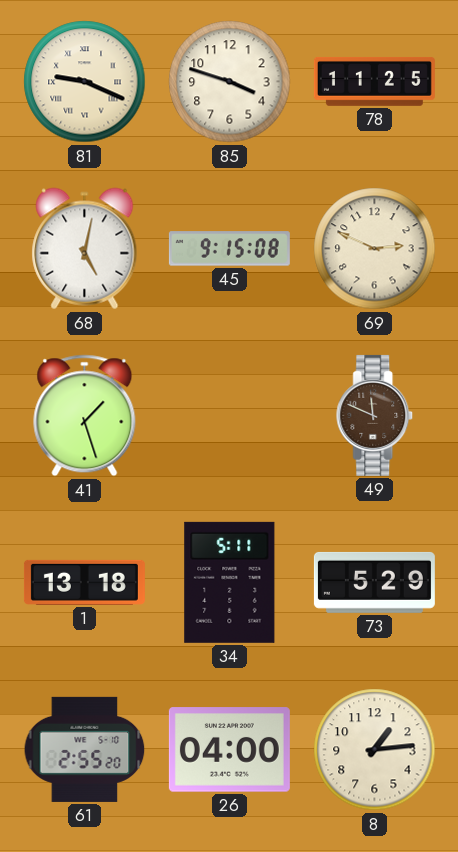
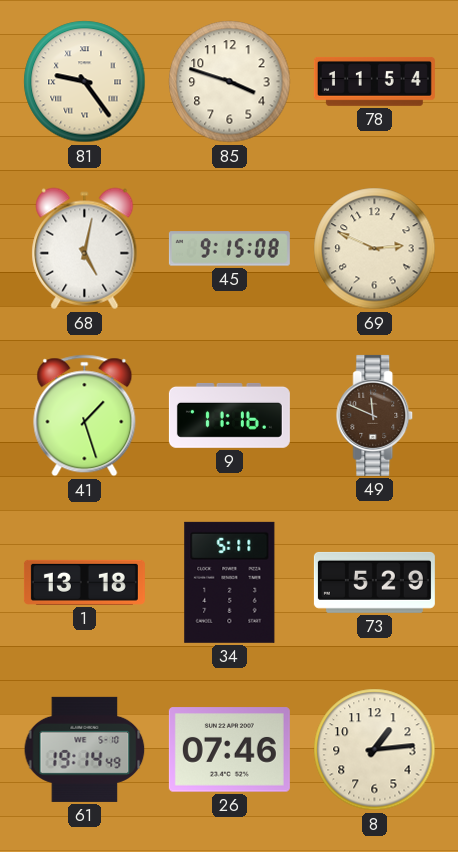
81: 9:19 -> 9:24 (85, 82)
78: 11:25 -> 11:54 (374, 81)
9: none -> 11:16 (229, 415)
61: 2:55 -> 19:14 (85, 749)
26: 04:00 -> 07:46 (229, 750)
